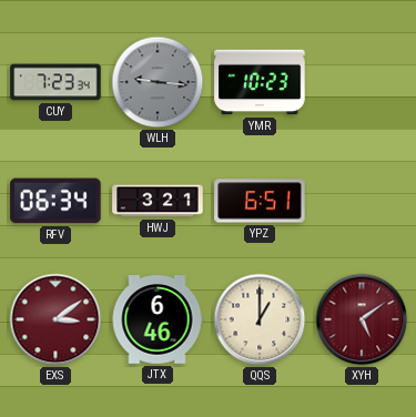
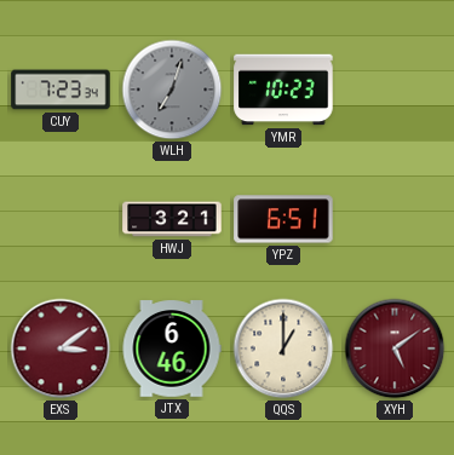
WLH: 9:16 -> 7:03 (172, 90)
RFV: 06:34 -> none (55, 201)
